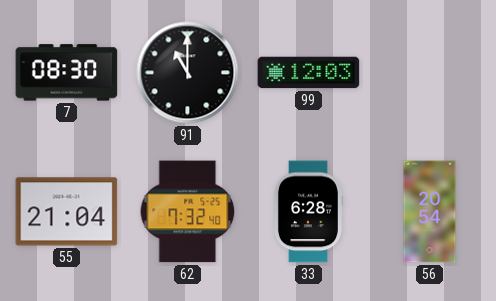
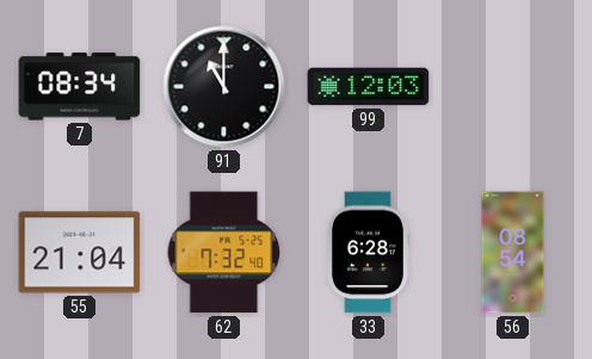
7: 08:30 -> 08:34 (80, 87)
56: 20:54 -> 08:54 (513, 253)
